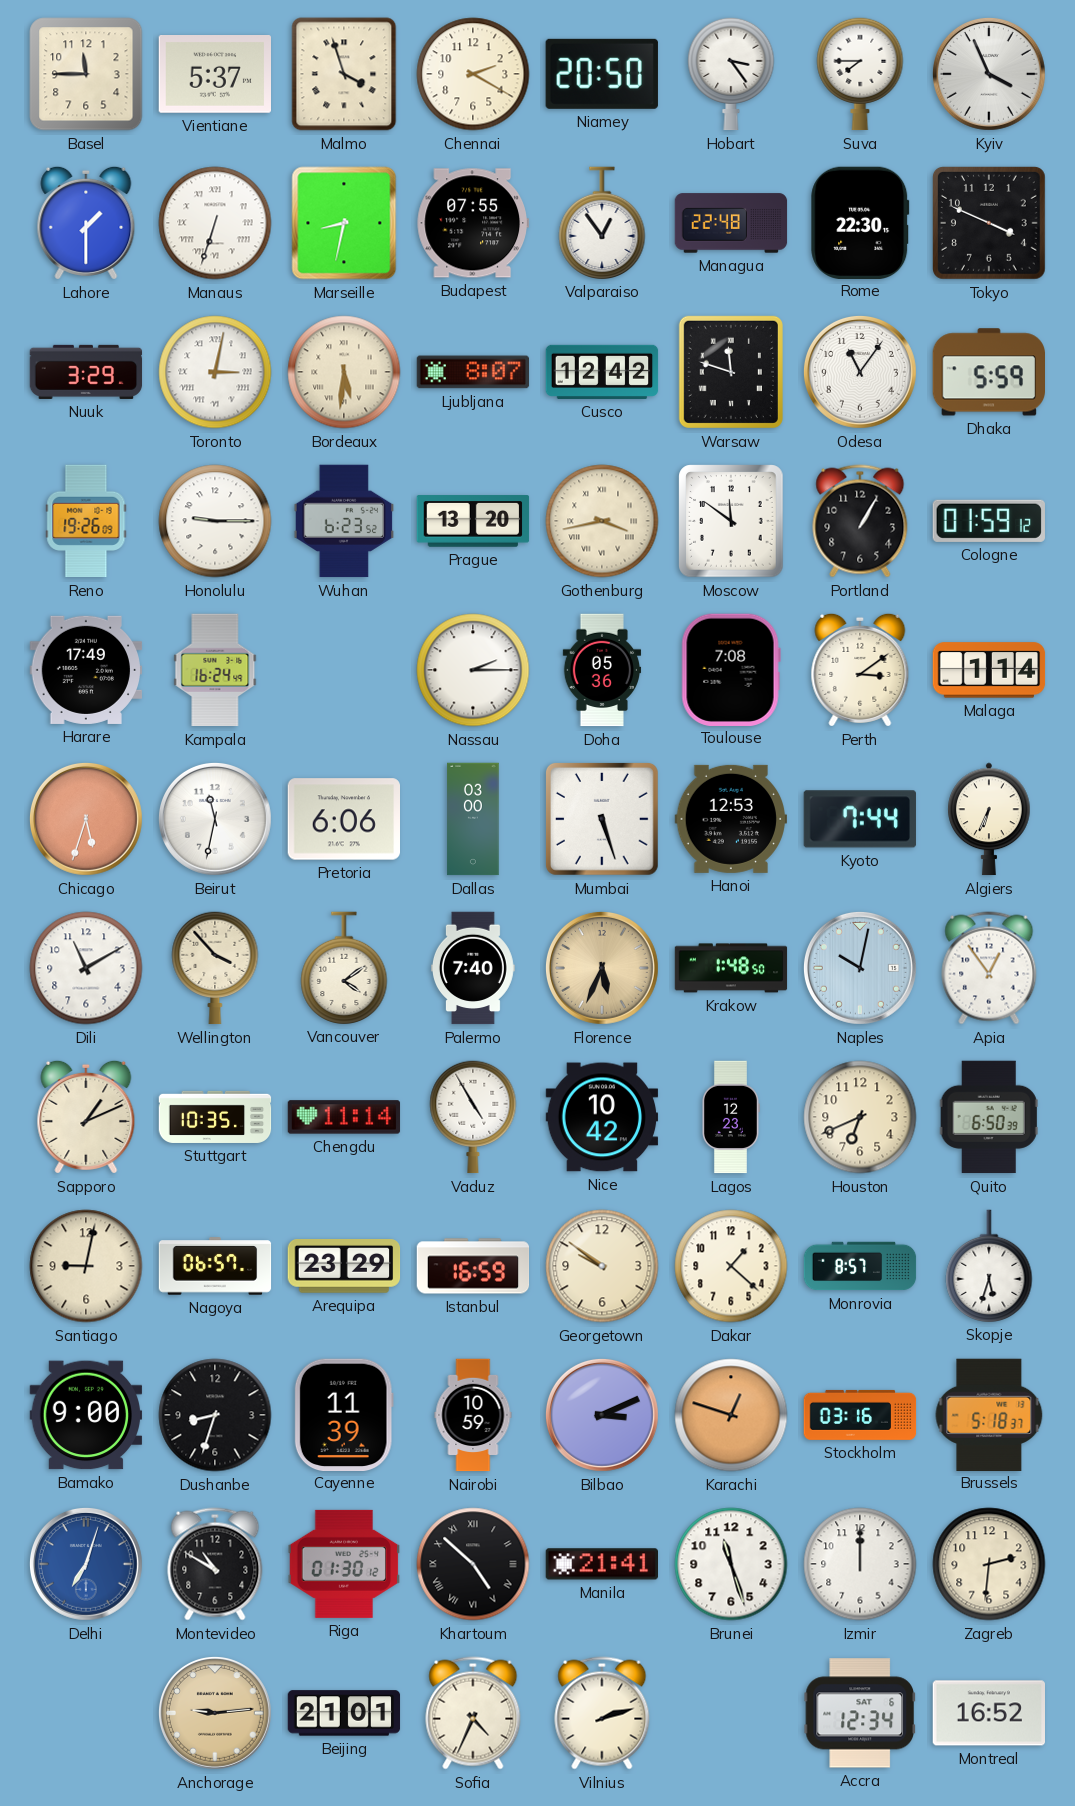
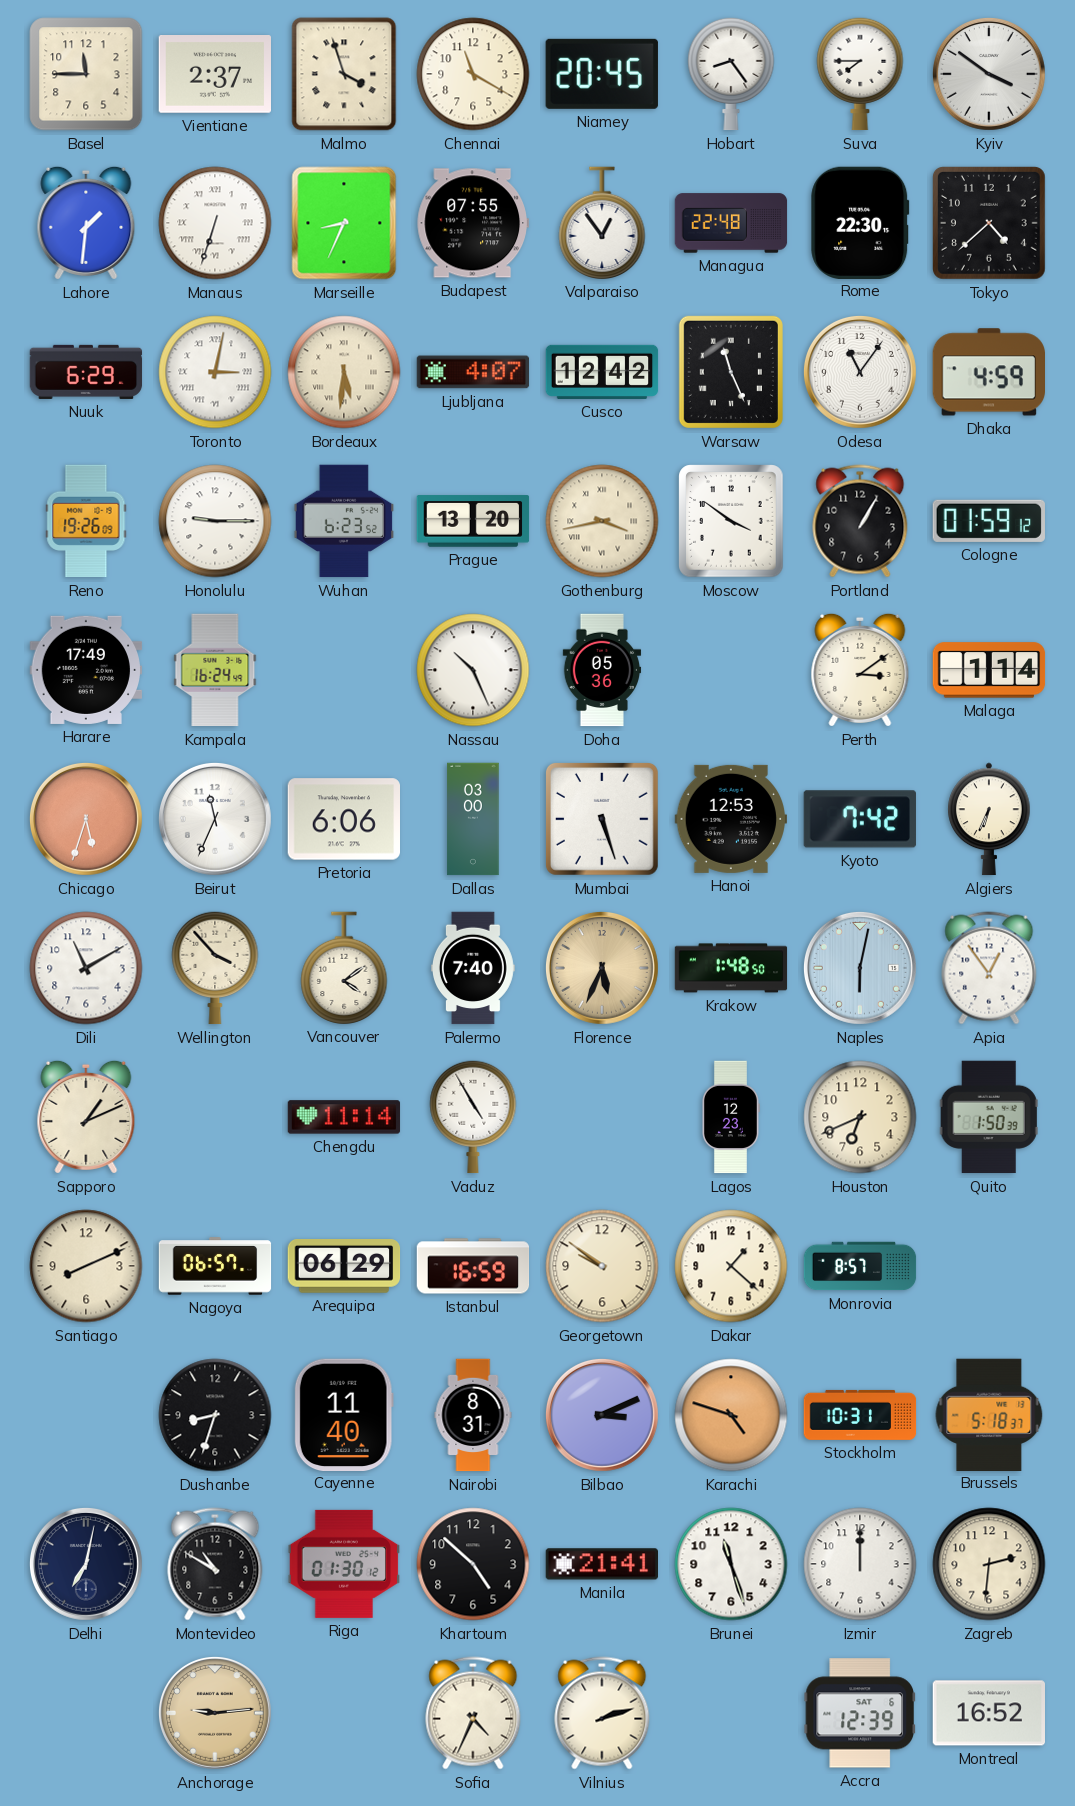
Vientiane: 5:37 -> 2:37 (214, 75)
Chennai: 2:20 -> 11:20 (473, 74)
Niamey: 20:50 -> 20:45 (602, 74)
Hobart: 3:24 -> 8:24 (731, 74)
Kyiv: 3:56 -> 3:51 (989, 74)
Lahore: 1:30 -> 1:31 (86, 223)
Marseille: 8:32 -> 8:34 (344, 223)
Tokyo: 3:49 -> 4:38 (989, 223)
Nuuk: 3:29 -> 6:29 (86, 372)
Ljubljana: 8:07 -> 4:07 (473, 372)
Warsaw: 11:48 -> 11:26 (731, 372)
Dhaka: 5:59 -> 4:59 (988, 372)
Moscow: 11:51 -> 3:51 (731, 521)
Nassau: 2:15 -> 10:26 (473, 670)
Toulouse: 7:08 -> none (731, 669)
Beirut: 11:32 -> 11:34 (215, 819)
Kyoto: 7:44 -> 7:42 (860, 819)
Naples: 10:02 -> 6:02 (860, 968)
Stuttgart: 10:35 -> none (215, 1117)
Nice: 10:42 -> none (602, 1117)
Quito: 6:50 -> 1:50 (989, 1117)
Santiago: 9:02 -> 8:11 (86, 1266)
Arequipa: 23:29 -> 06:29 (344, 1267)
Skopje: 5:33 -> none (989, 1266)
Bamako: 9:00 -> none (86, 1415)
Cayenne: 11:39 -> 11:40 (344, 1414)
Nairobi: 10:59 -> 8:31 (473, 1415)
Karachi: 12:48 -> 4:48 (731, 1415)
Stockholm: 03:16 -> 10:31 (860, 1415)
Delhi: 7:03 -> 7:02 (86, 1564)
Delhi dial: blue -> navy (86, 1564)
Khartoum numerals: Roman -> Arabic (473, 1564)
Beijing: 21:01 -> none (344, 1713)
Accra: 12:34 -> 12:39 (859, 1713)
